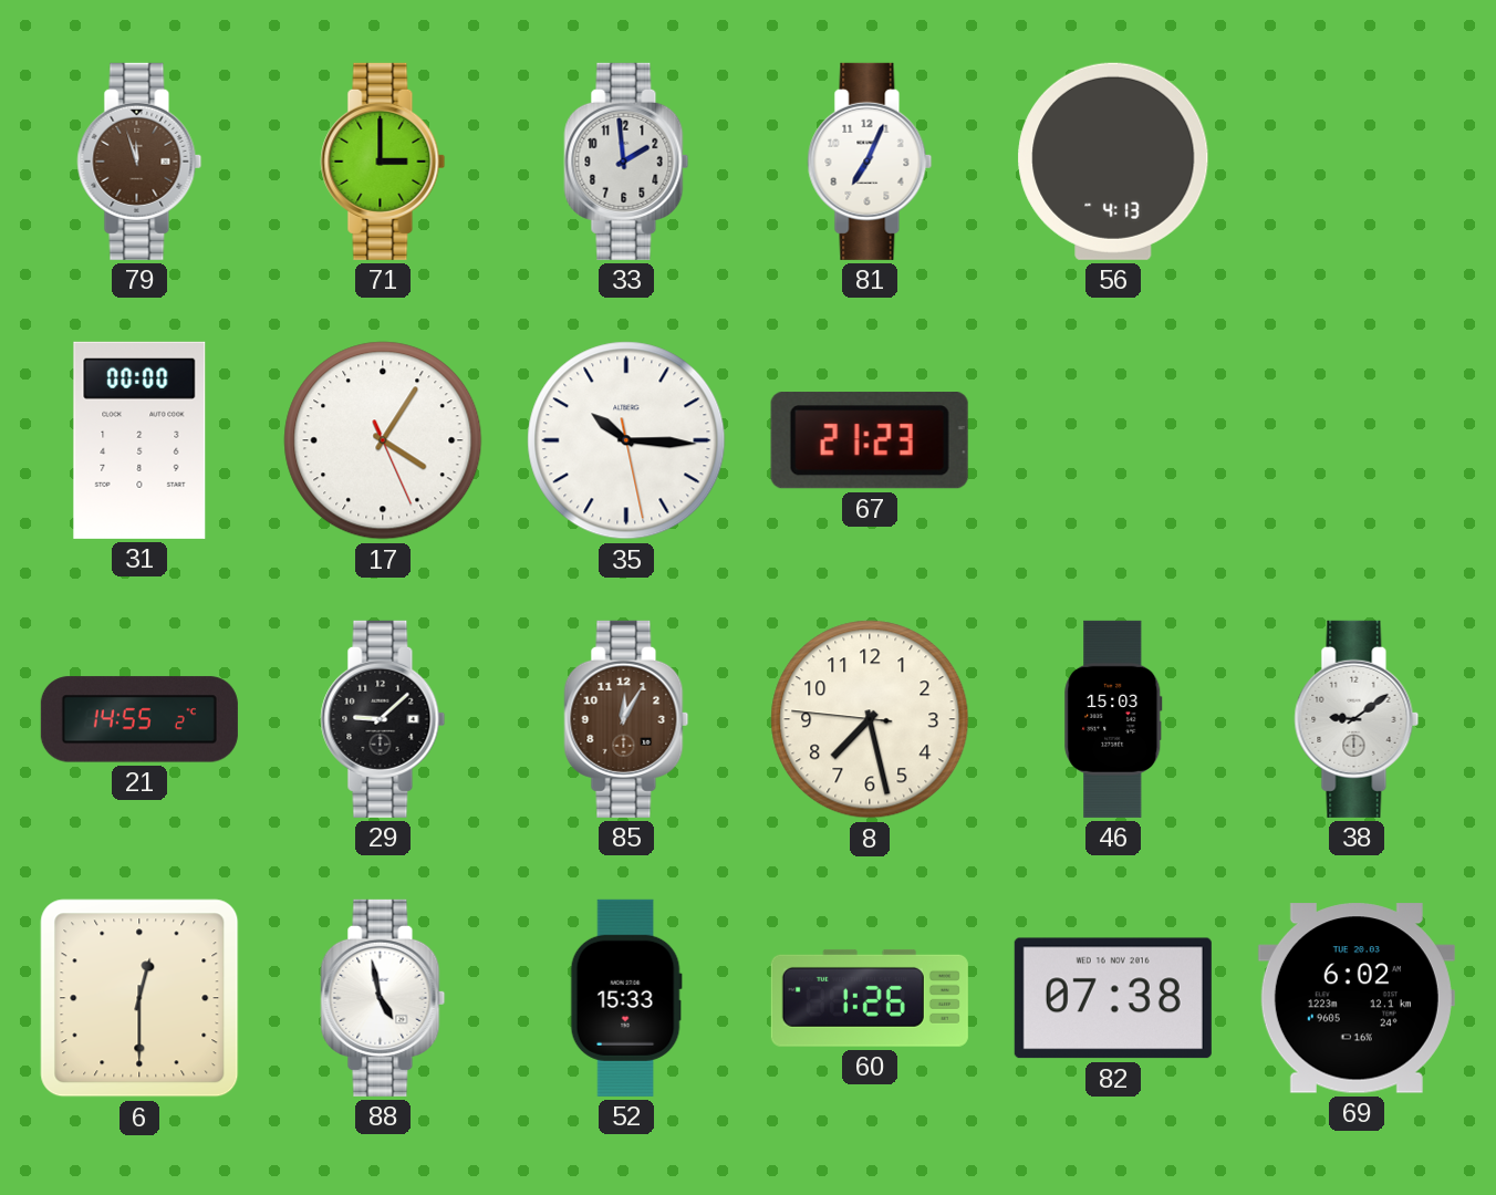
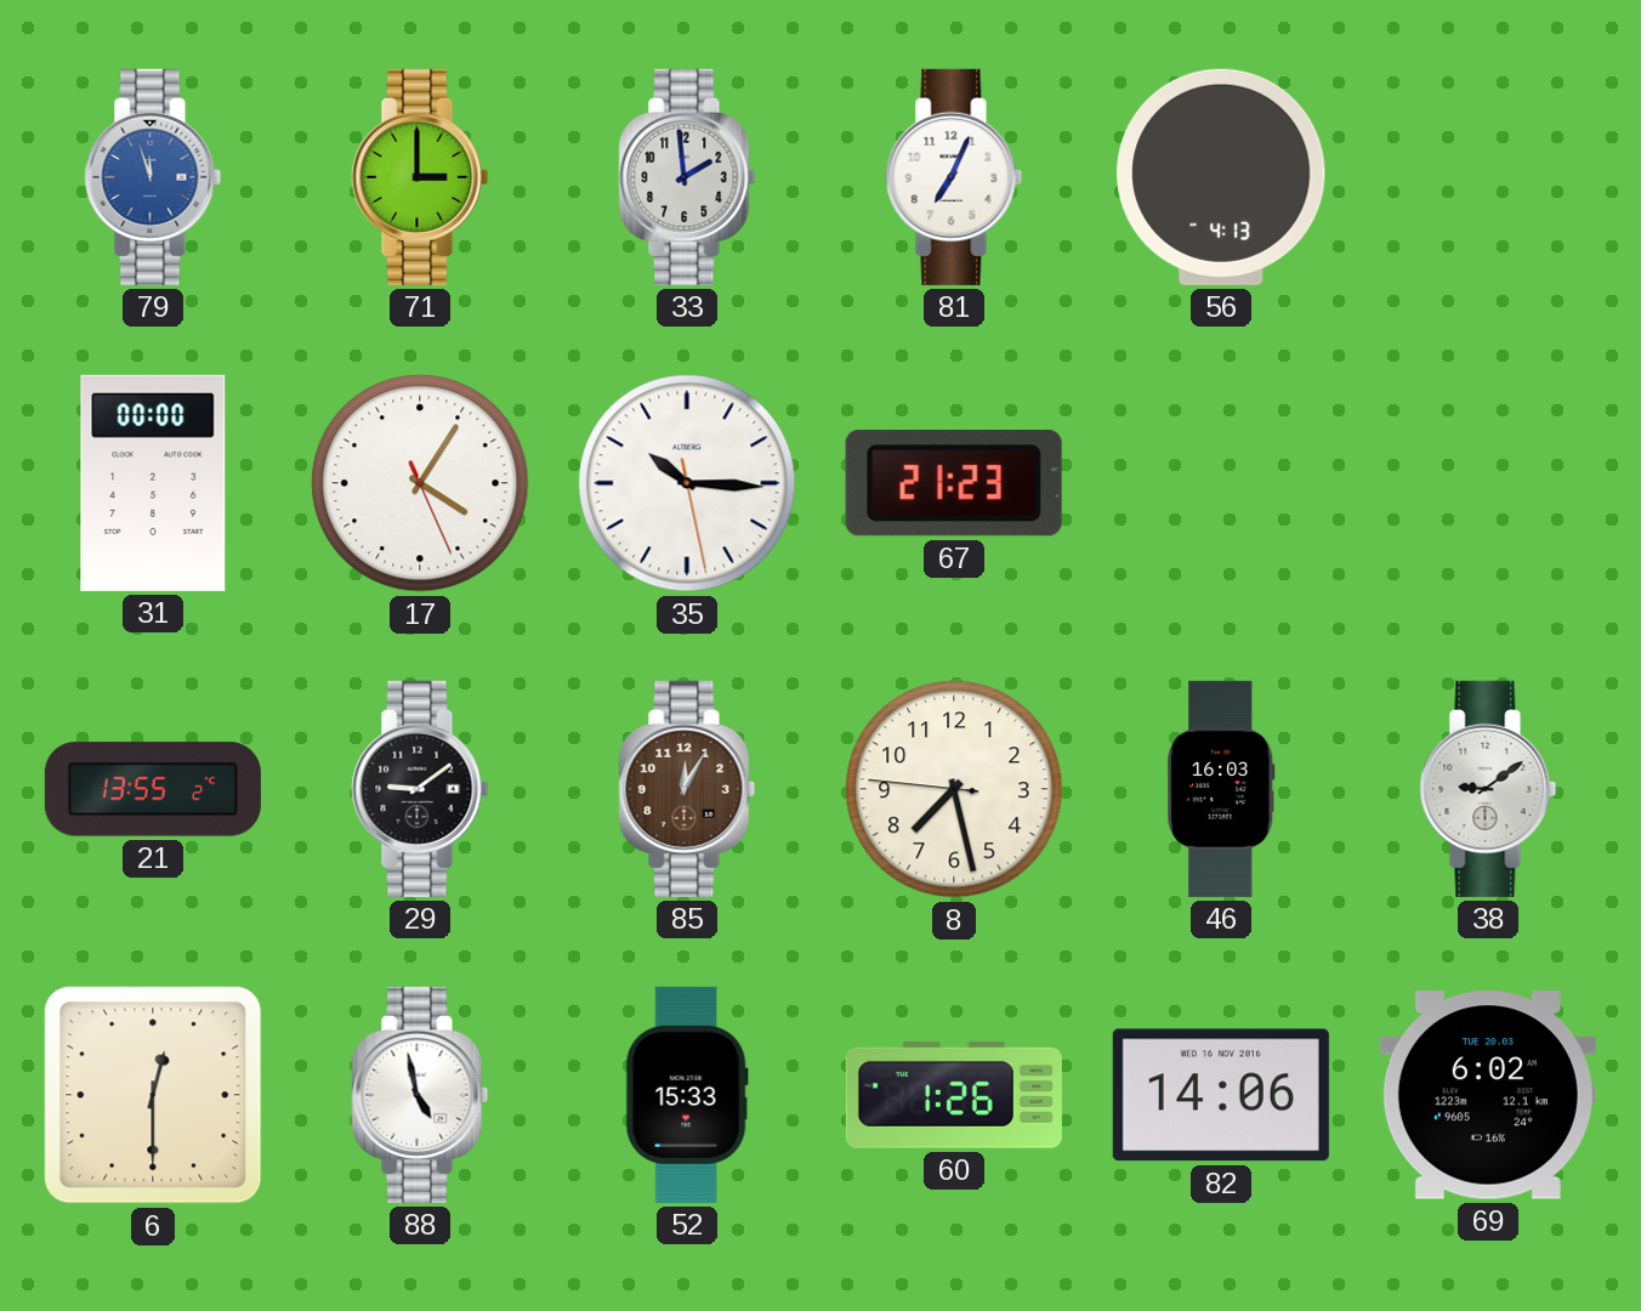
79 dial: brown -> blue (153, 177)
21: 14:55 -> 13:55 (153, 789)
29: 9:08 -> 9:09 (420, 789)
46: 15:03 -> 16:03 (1221, 789)
82: 07:38 -> 14:06 (1221, 1095)
